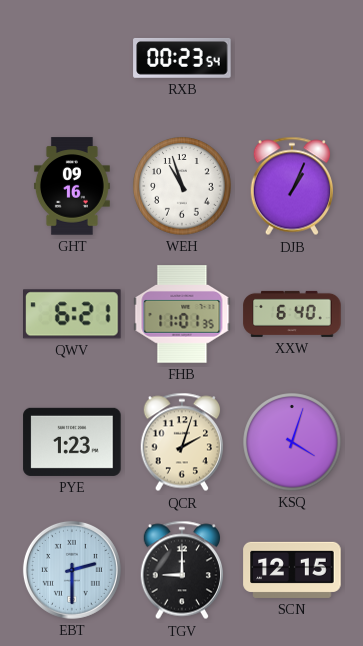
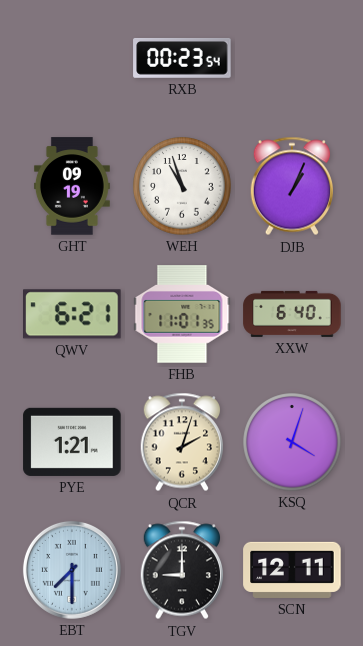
GHT: 09:16 -> 09:19 (72, 186)
PYE: 1:23 -> 1:21 (72, 442)
EBT: 2:30 -> 7:30 (72, 570)
SCN: 12:15 -> 12:11 (292, 570)
